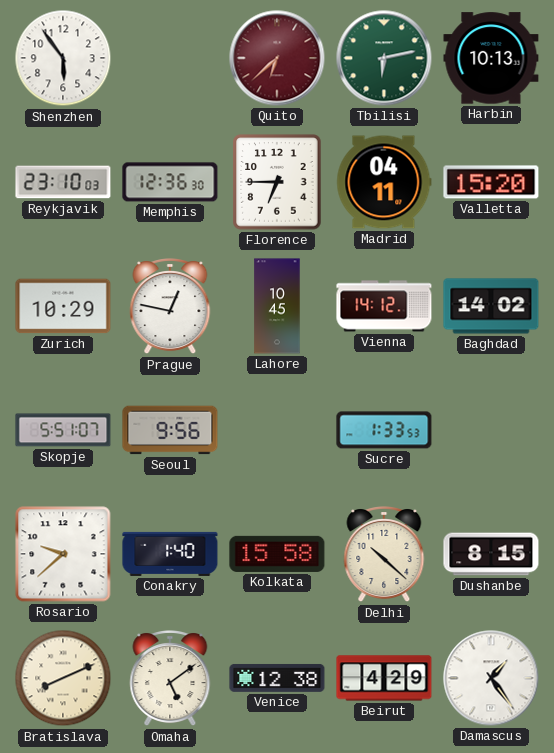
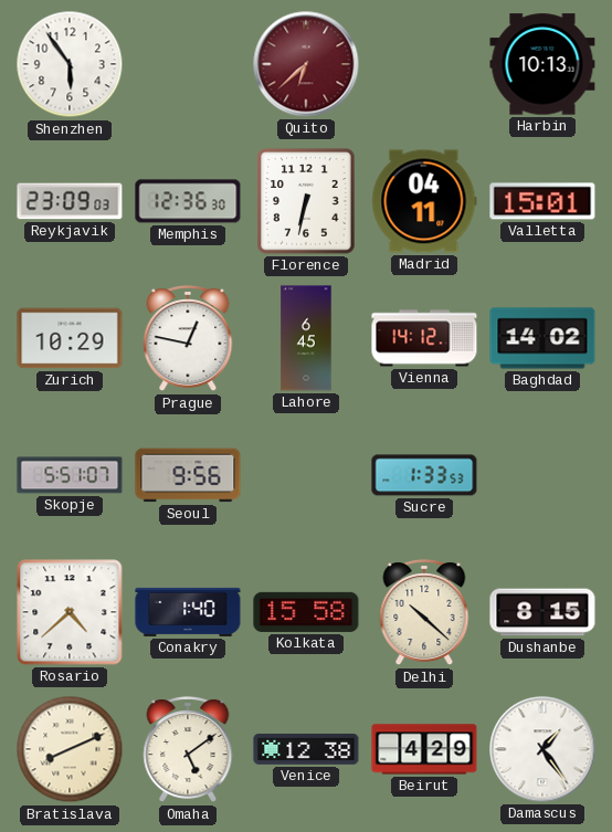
Tbilisi: 6:13 -> none (384, 58)
Reykjavik: 23:10 -> 23:09 (70, 201)
Florence: 6:45 -> 6:32 (306, 201)
Valletta: 15:20 -> 15:01 (542, 201)
Lahore: 10:45 -> 6:45 (306, 338)
Rosario: 9:38 -> 4:38 (70, 612)
